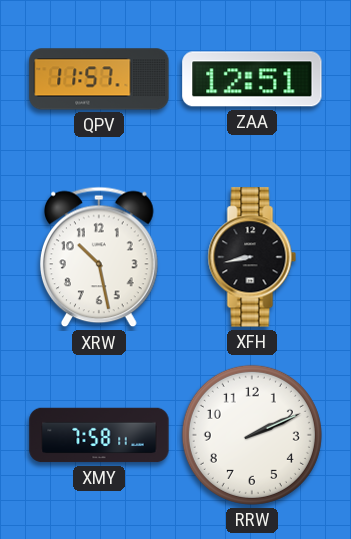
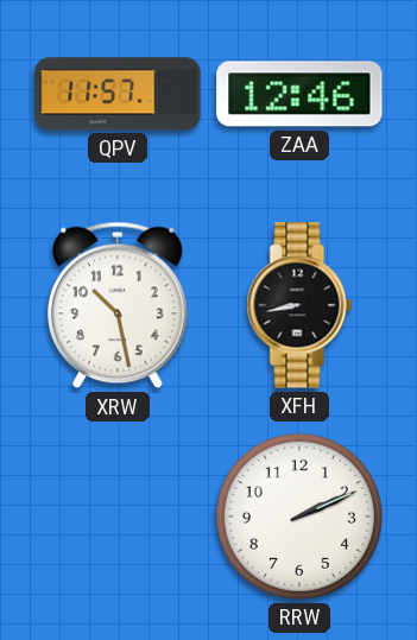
ZAA: 12:51 -> 12:46 (299, 94)
XMY: 7:58 -> none (99, 435)
